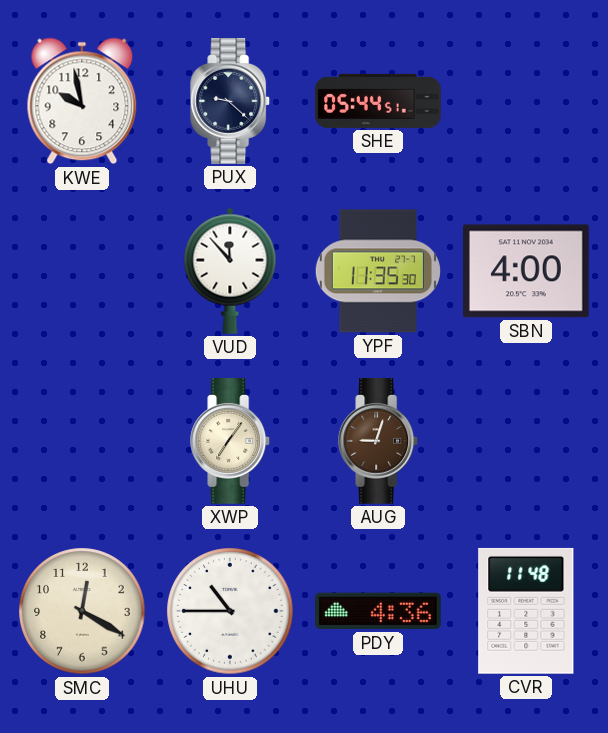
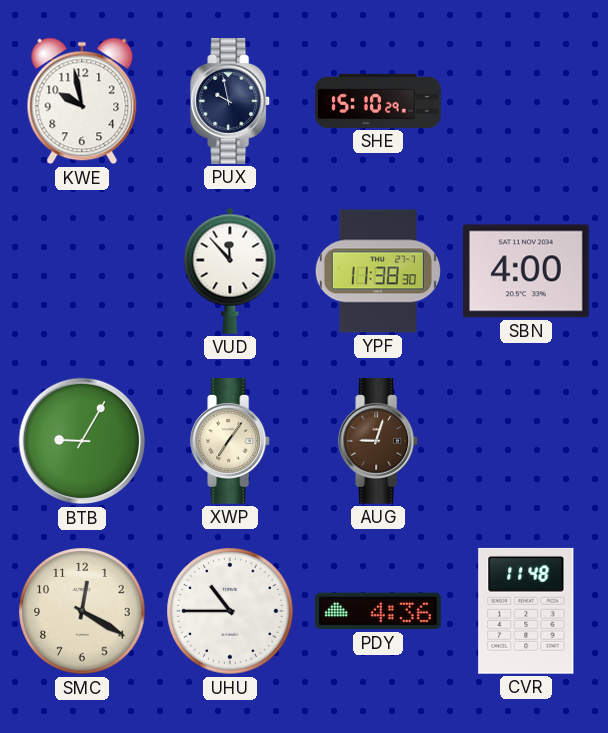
PUX: 9:22 -> 9:58 (231, 102)
SHE: 05:44 -> 15:10 (379, 101)
YPF: 11:35 -> 11:38 (378, 271)
BTB: none -> 9:05 (82, 441)
